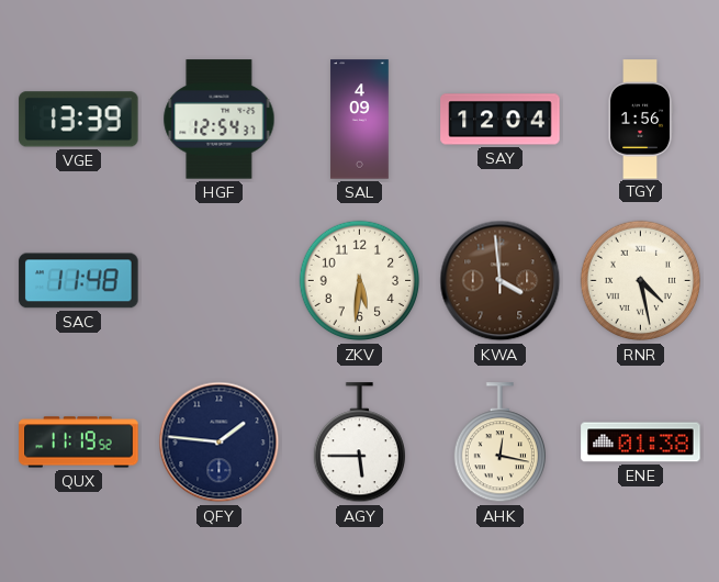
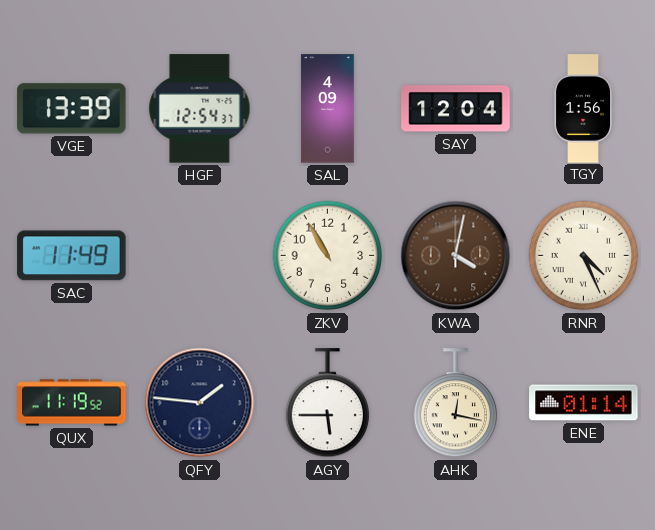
SAC: 11:48 -> 11:49 (72, 256)
ZKV: 5:31 -> 10:55 (328, 256)
KWA: 3:59 -> 4:02 (456, 256)
RNR: 4:28 -> 4:26 (584, 256)
ENE: 01:38 -> 01:14 (584, 403)
